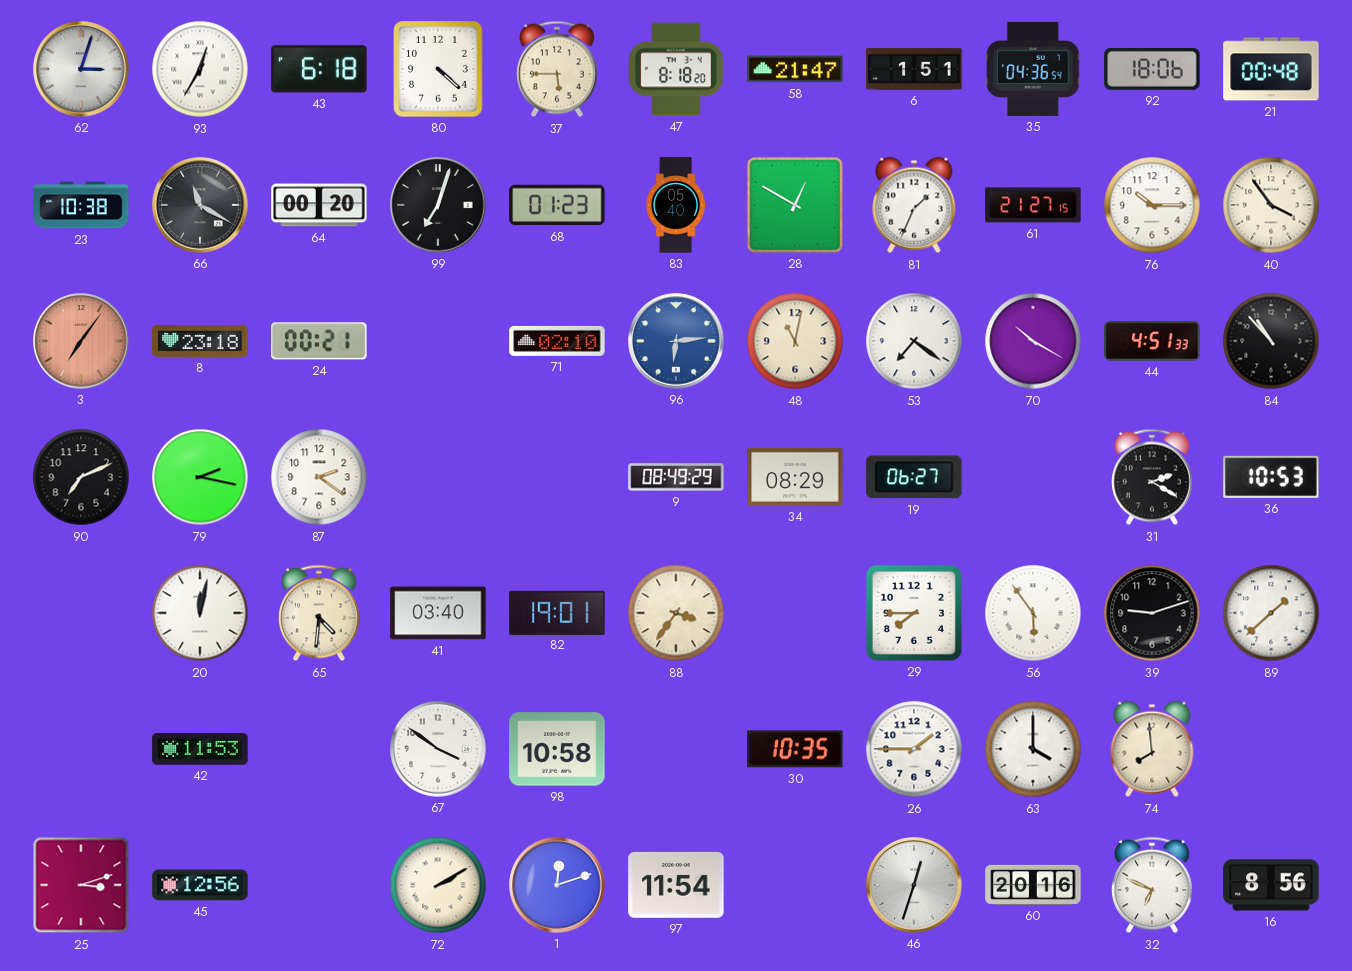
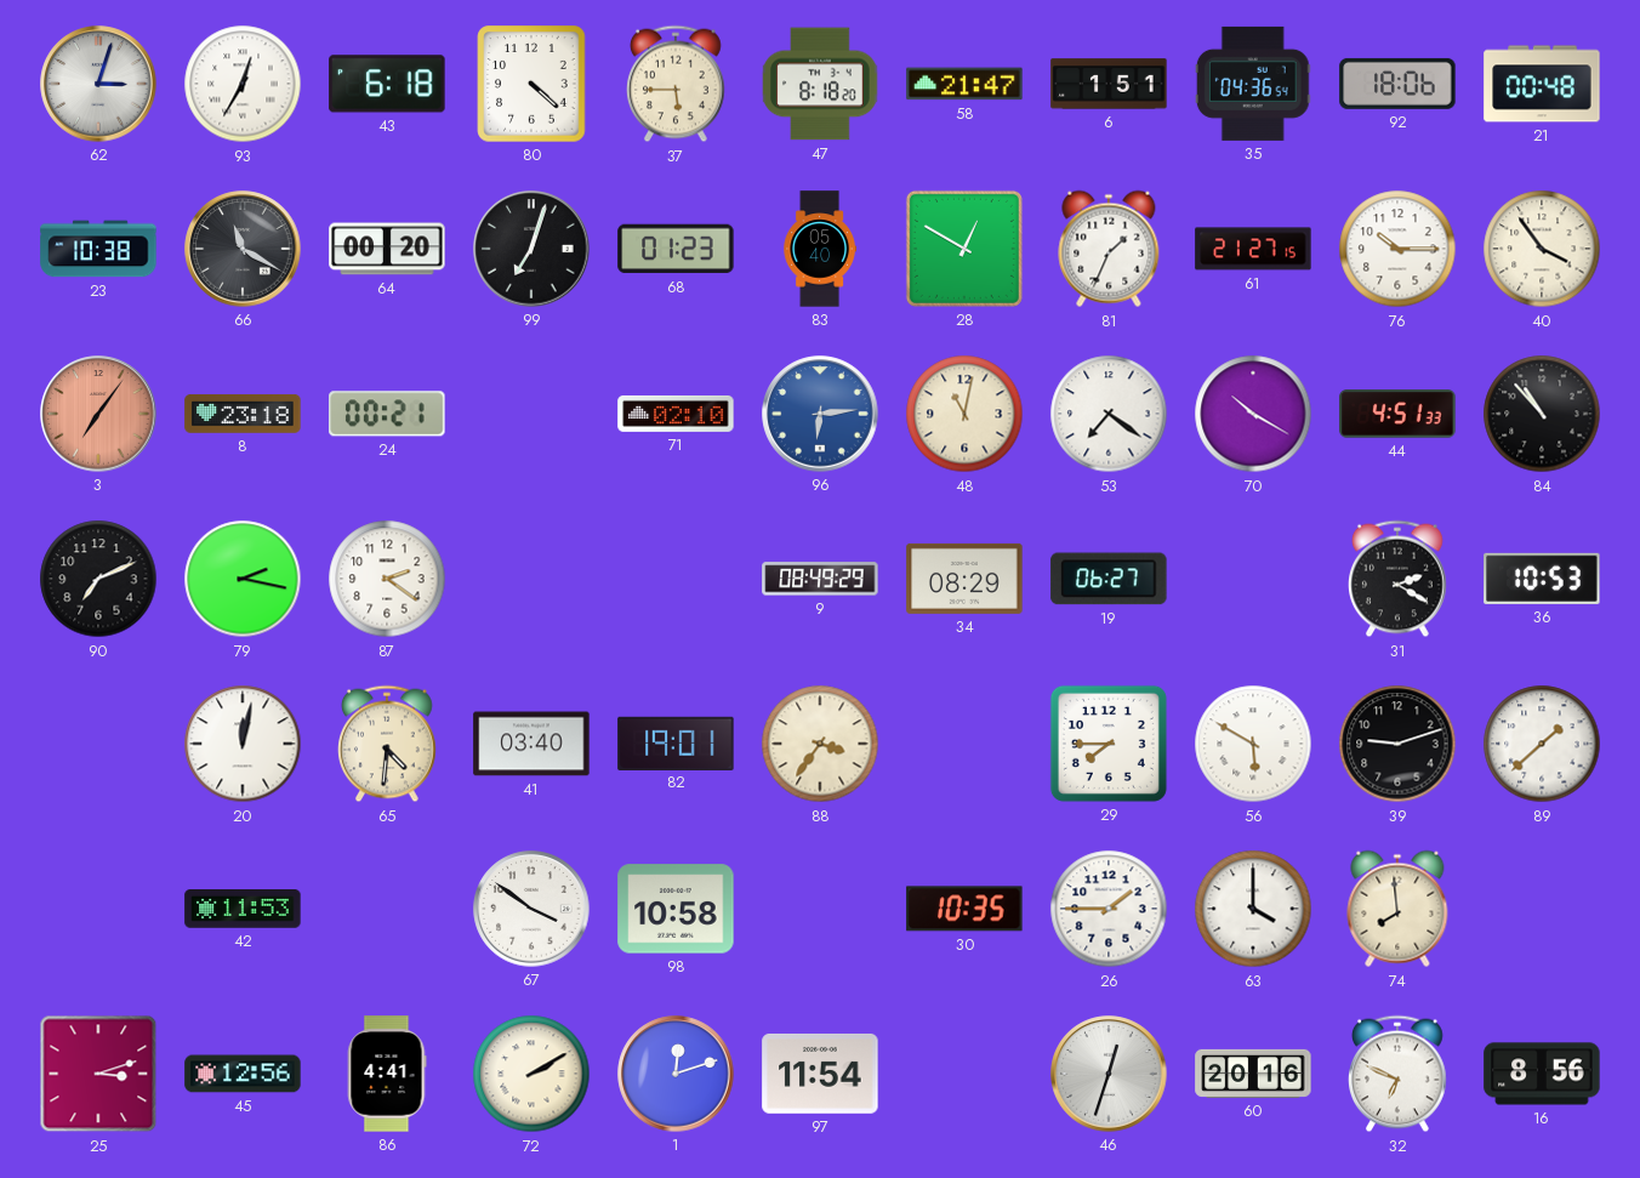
56: 5:54 -> 5:50 (1253, 744)
86: none -> 4:41 (387, 1074)
